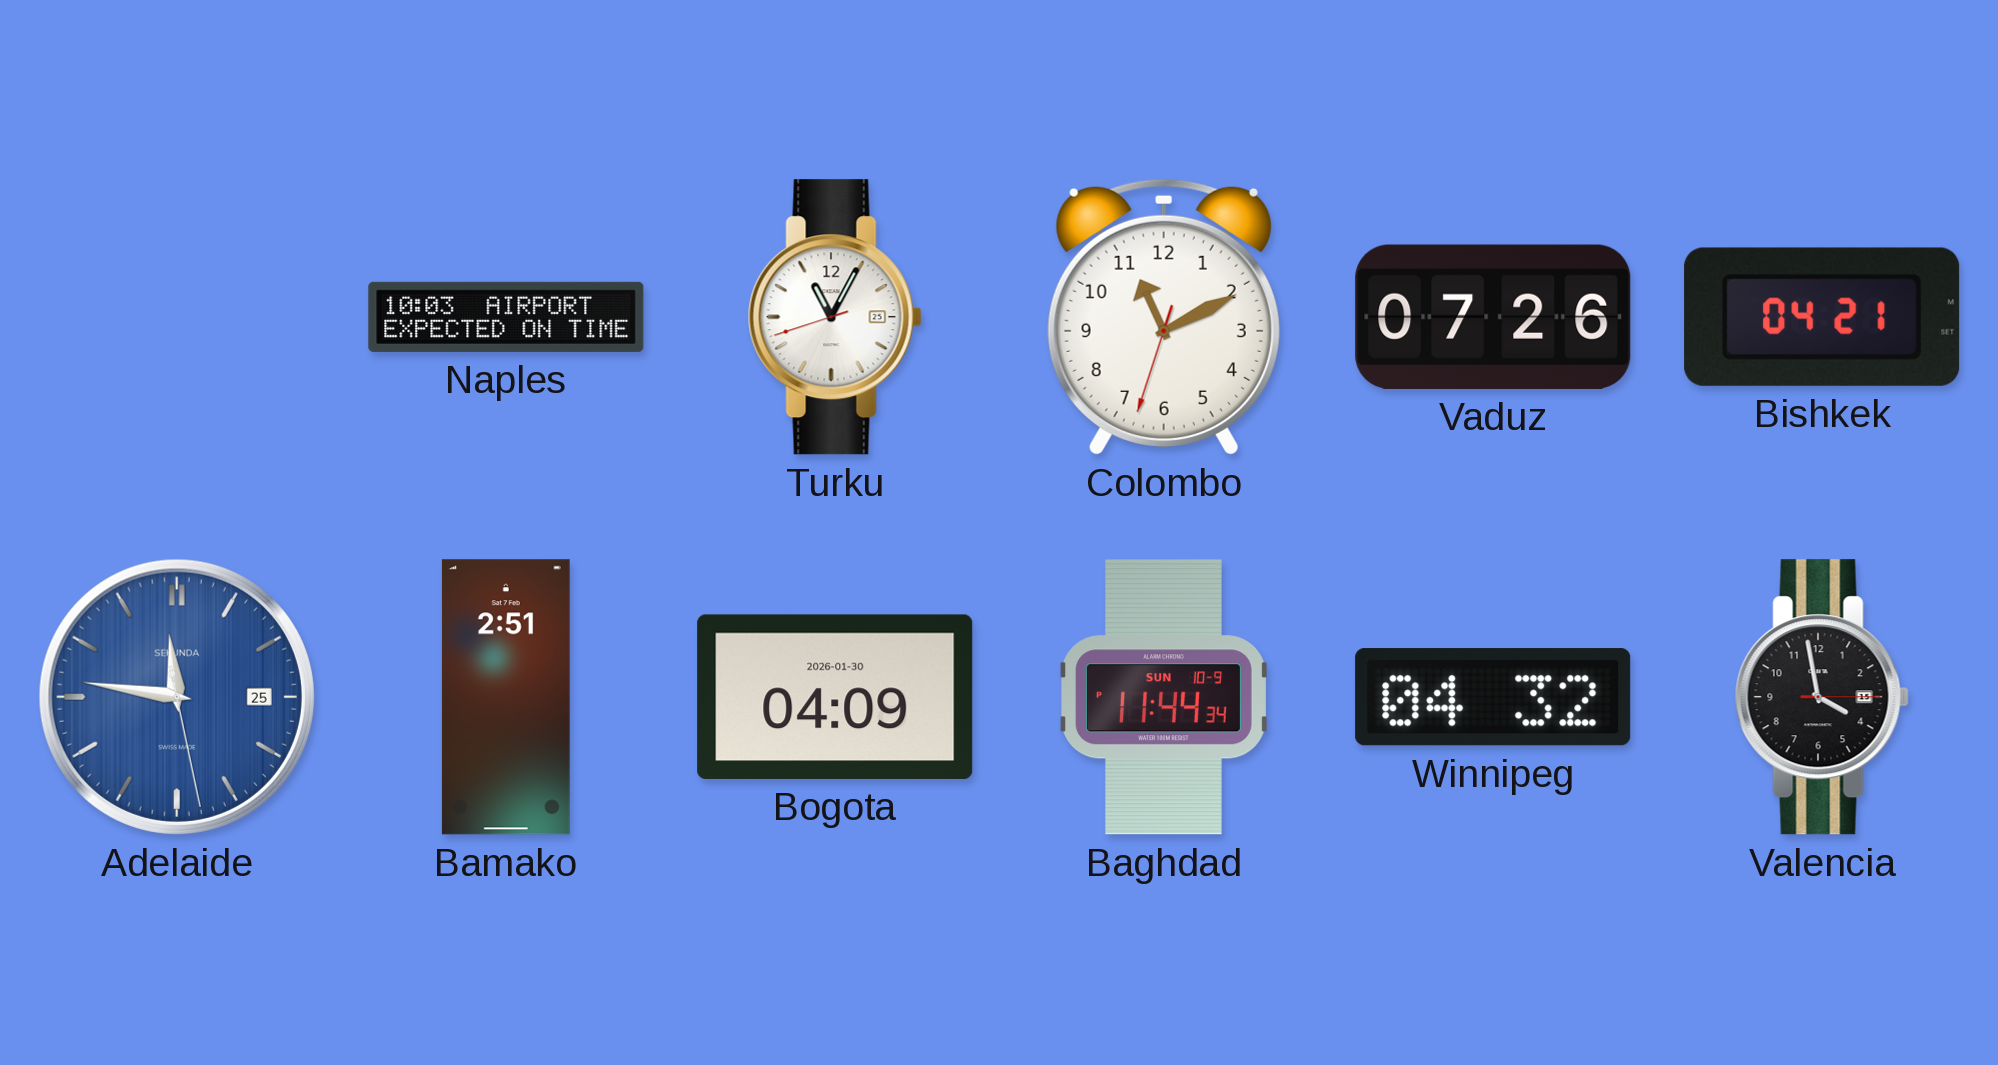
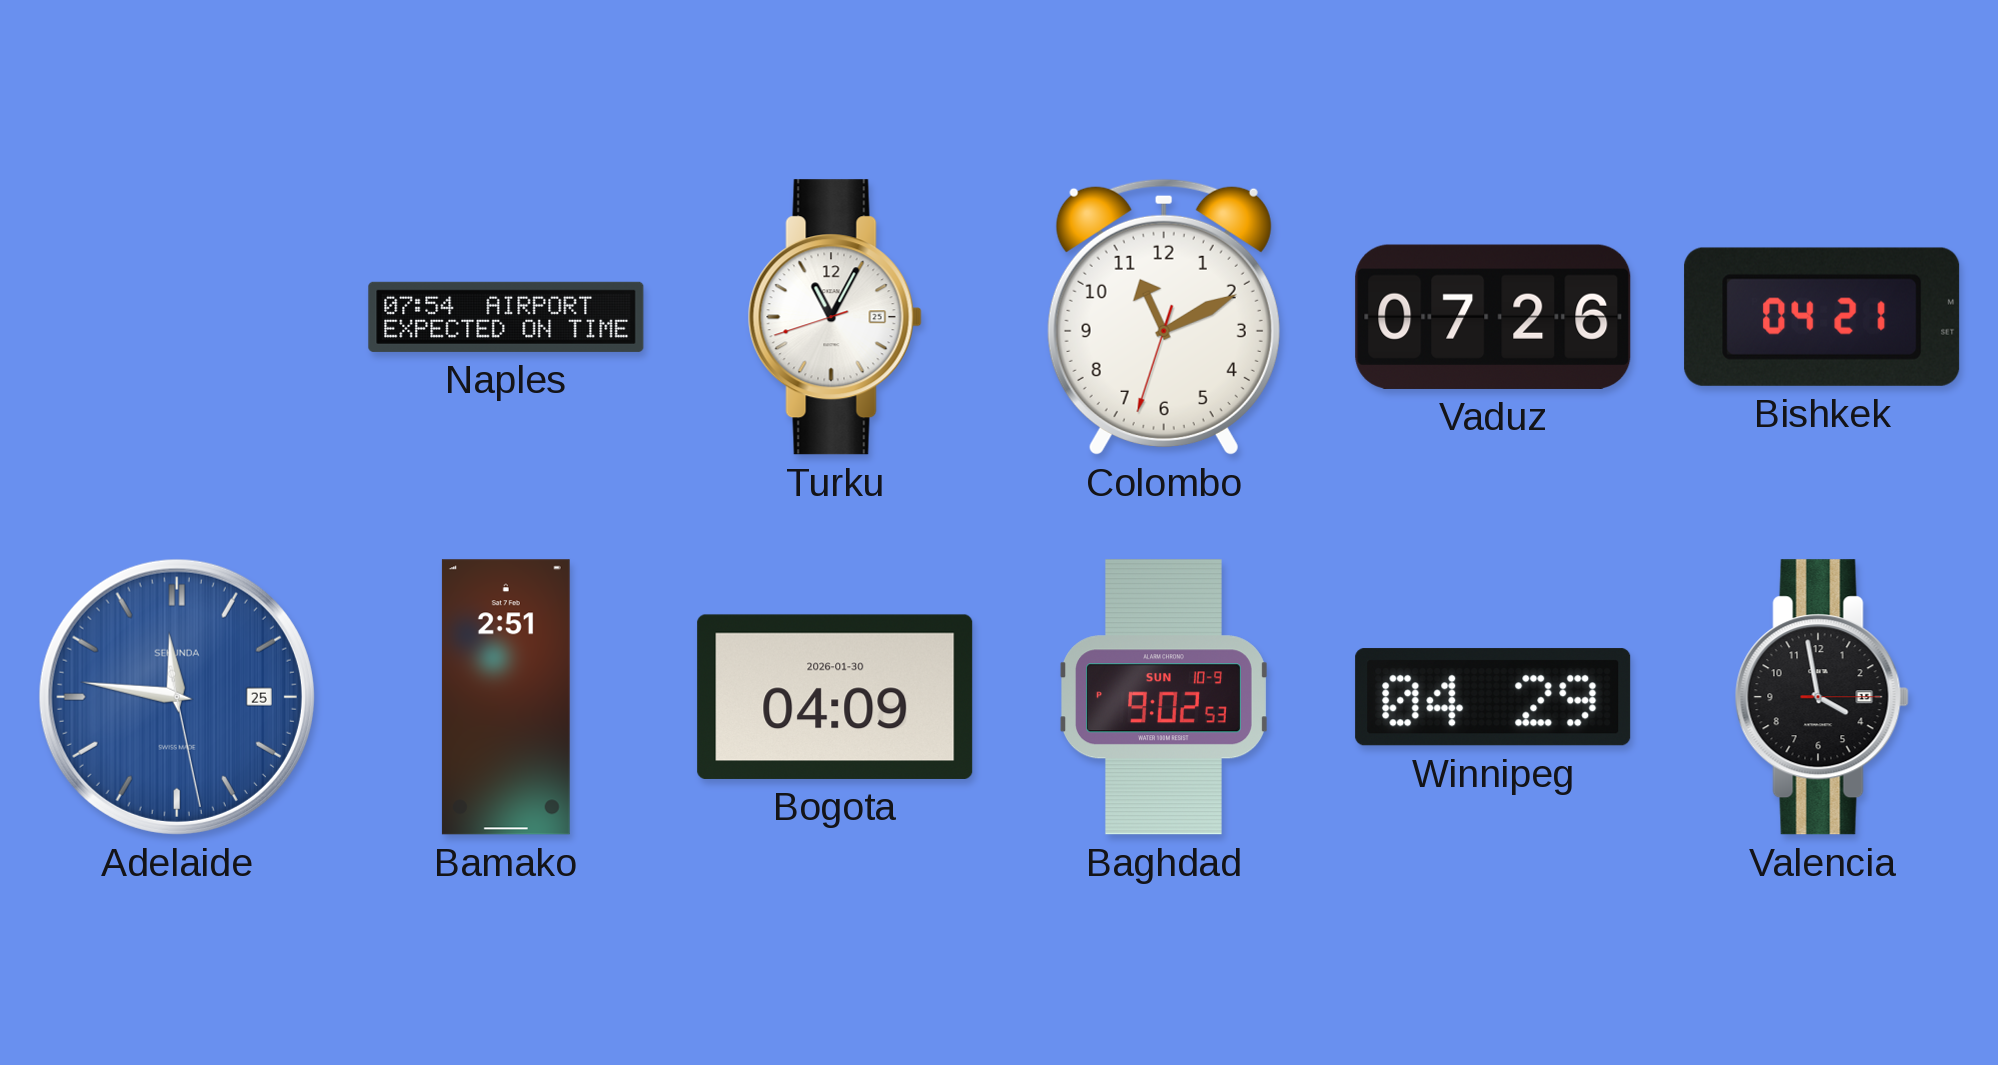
Naples: 10:03 -> 07:54 (506, 317)
Baghdad: 11:44 -> 9:02 (1165, 697)
Winnipeg: 04:32 -> 04:29 (1493, 697)
